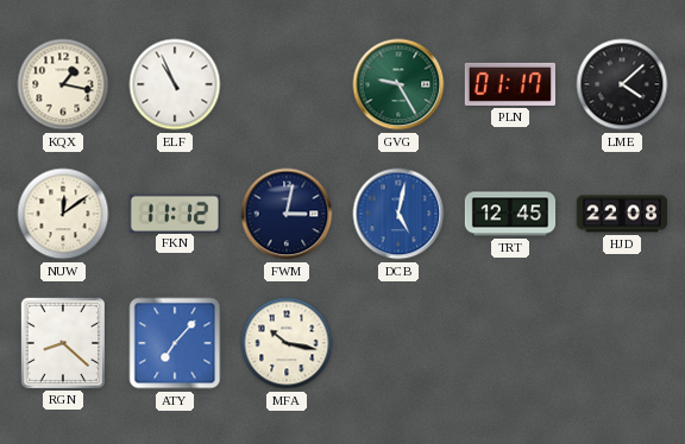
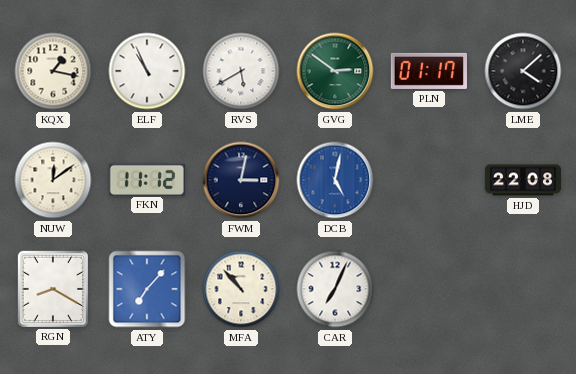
RVS: none -> 5:40 (241, 71)
GVG: 9:25 -> 2:51 (335, 71)
TRT: 12:45 -> none (510, 214)
RGN: 8:22 -> 8:20 (52, 288)
MFA: 10:17 -> 10:53 (241, 289)
CAR: none -> 7:04 (335, 289)
